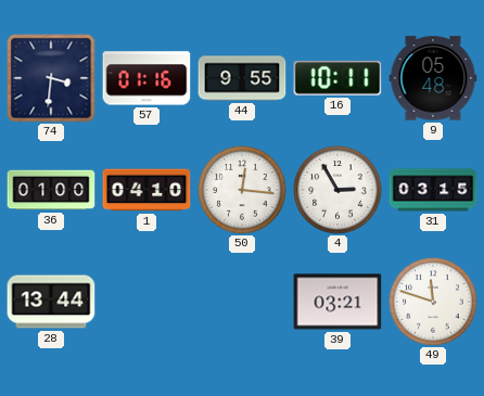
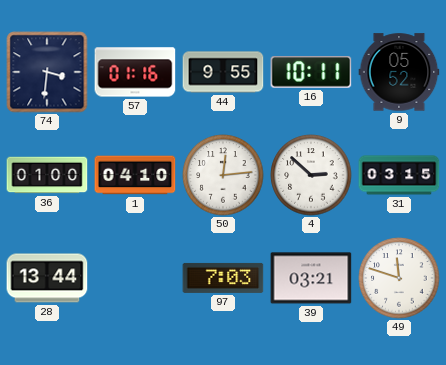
9: 05:48 -> 05:52 (399, 72)
50: 12:16 -> 12:14 (223, 175)
4: 2:55 -> 2:52 (311, 175)
97: none -> 7:03 (223, 278)
